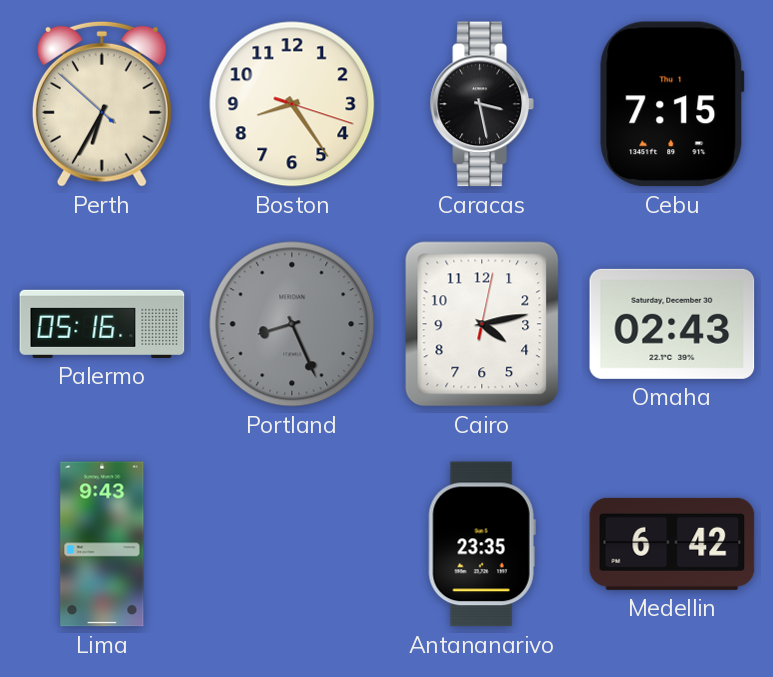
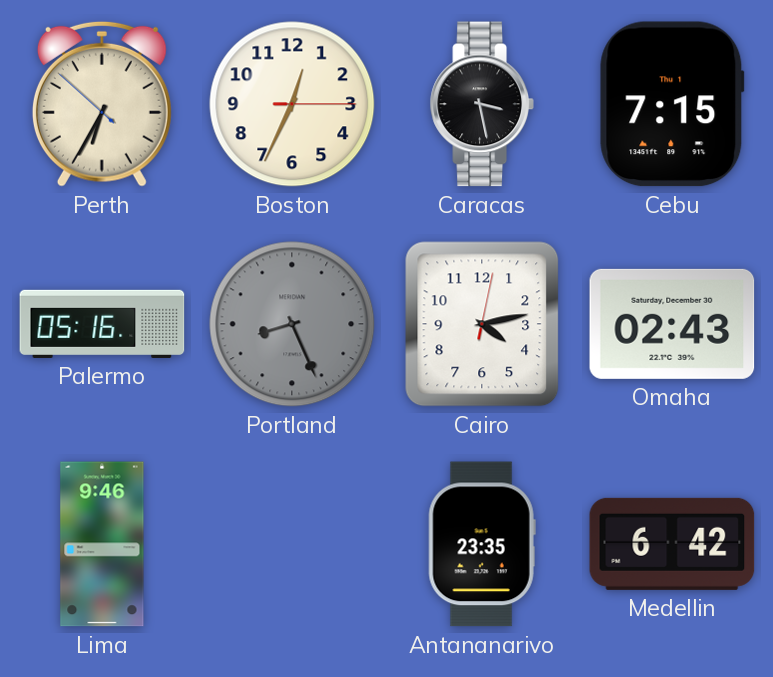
Boston: 8:24 -> 12:34 (292, 104)
Lima: 9:43 -> 9:46 (102, 544)
